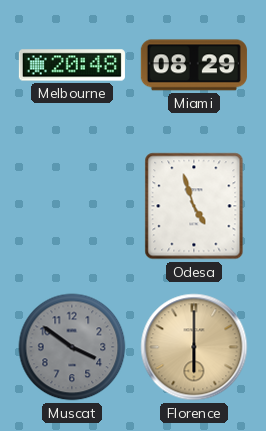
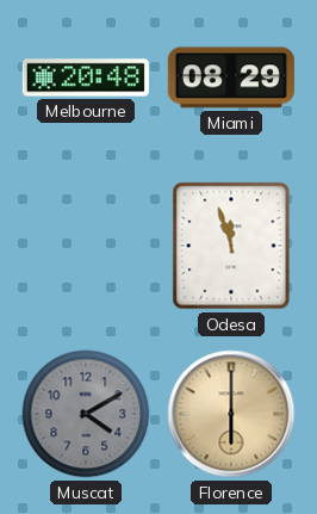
Odesa: 4:57 -> 11:57 (231, 246)
Muscat: 3:51 -> 4:10 (86, 414)
